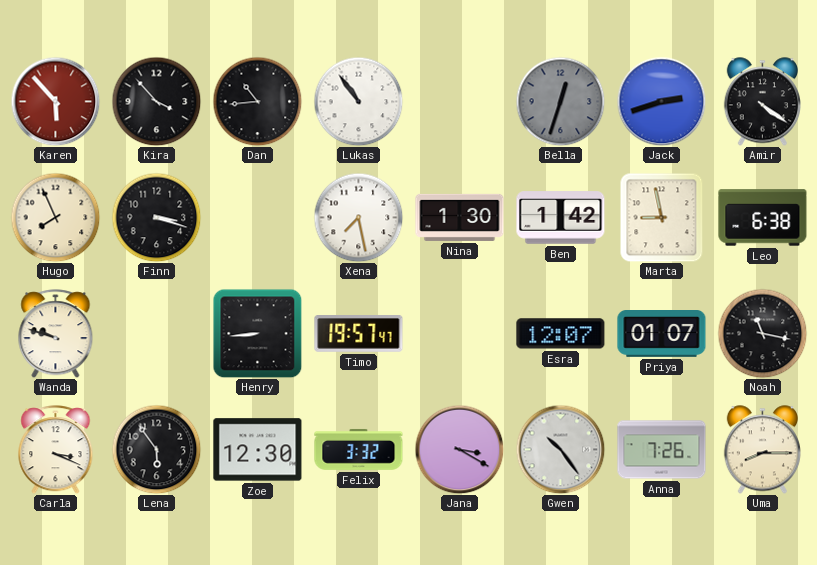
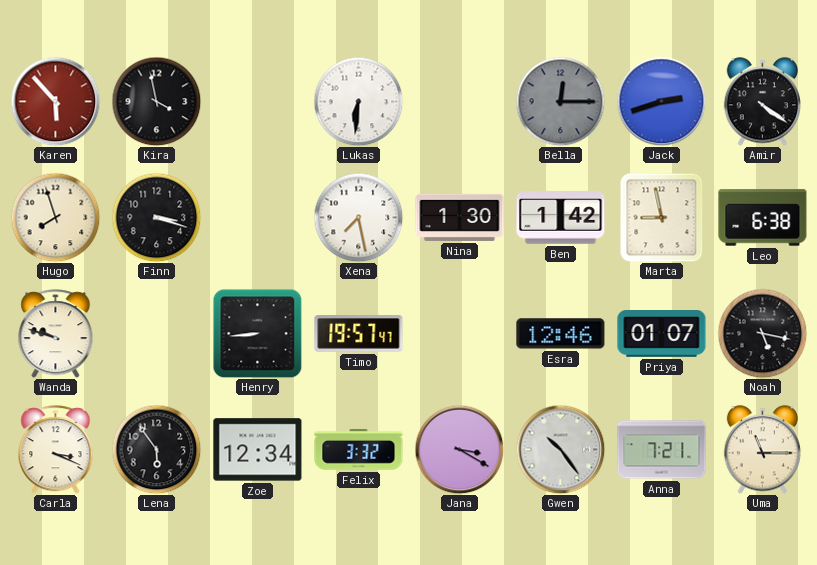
Kira: 3:53 -> 3:58 (156, 101)
Dan: 10:44 -> none (257, 101)
Lukas: 10:54 -> 6:31 (358, 101)
Bella: 12:33 -> 12:15 (560, 101)
Hugo: 7:56 -> 7:57 (55, 217)
Esra: 12:07 -> 12:46 (561, 334)
Noah: 11:17 -> 5:17 (762, 333)
Zoe: 12:30 -> 12:34 (258, 450)
Anna: 7:26 -> 7:21 (662, 450)
Uma: 8:15 -> 11:15 (762, 450)
